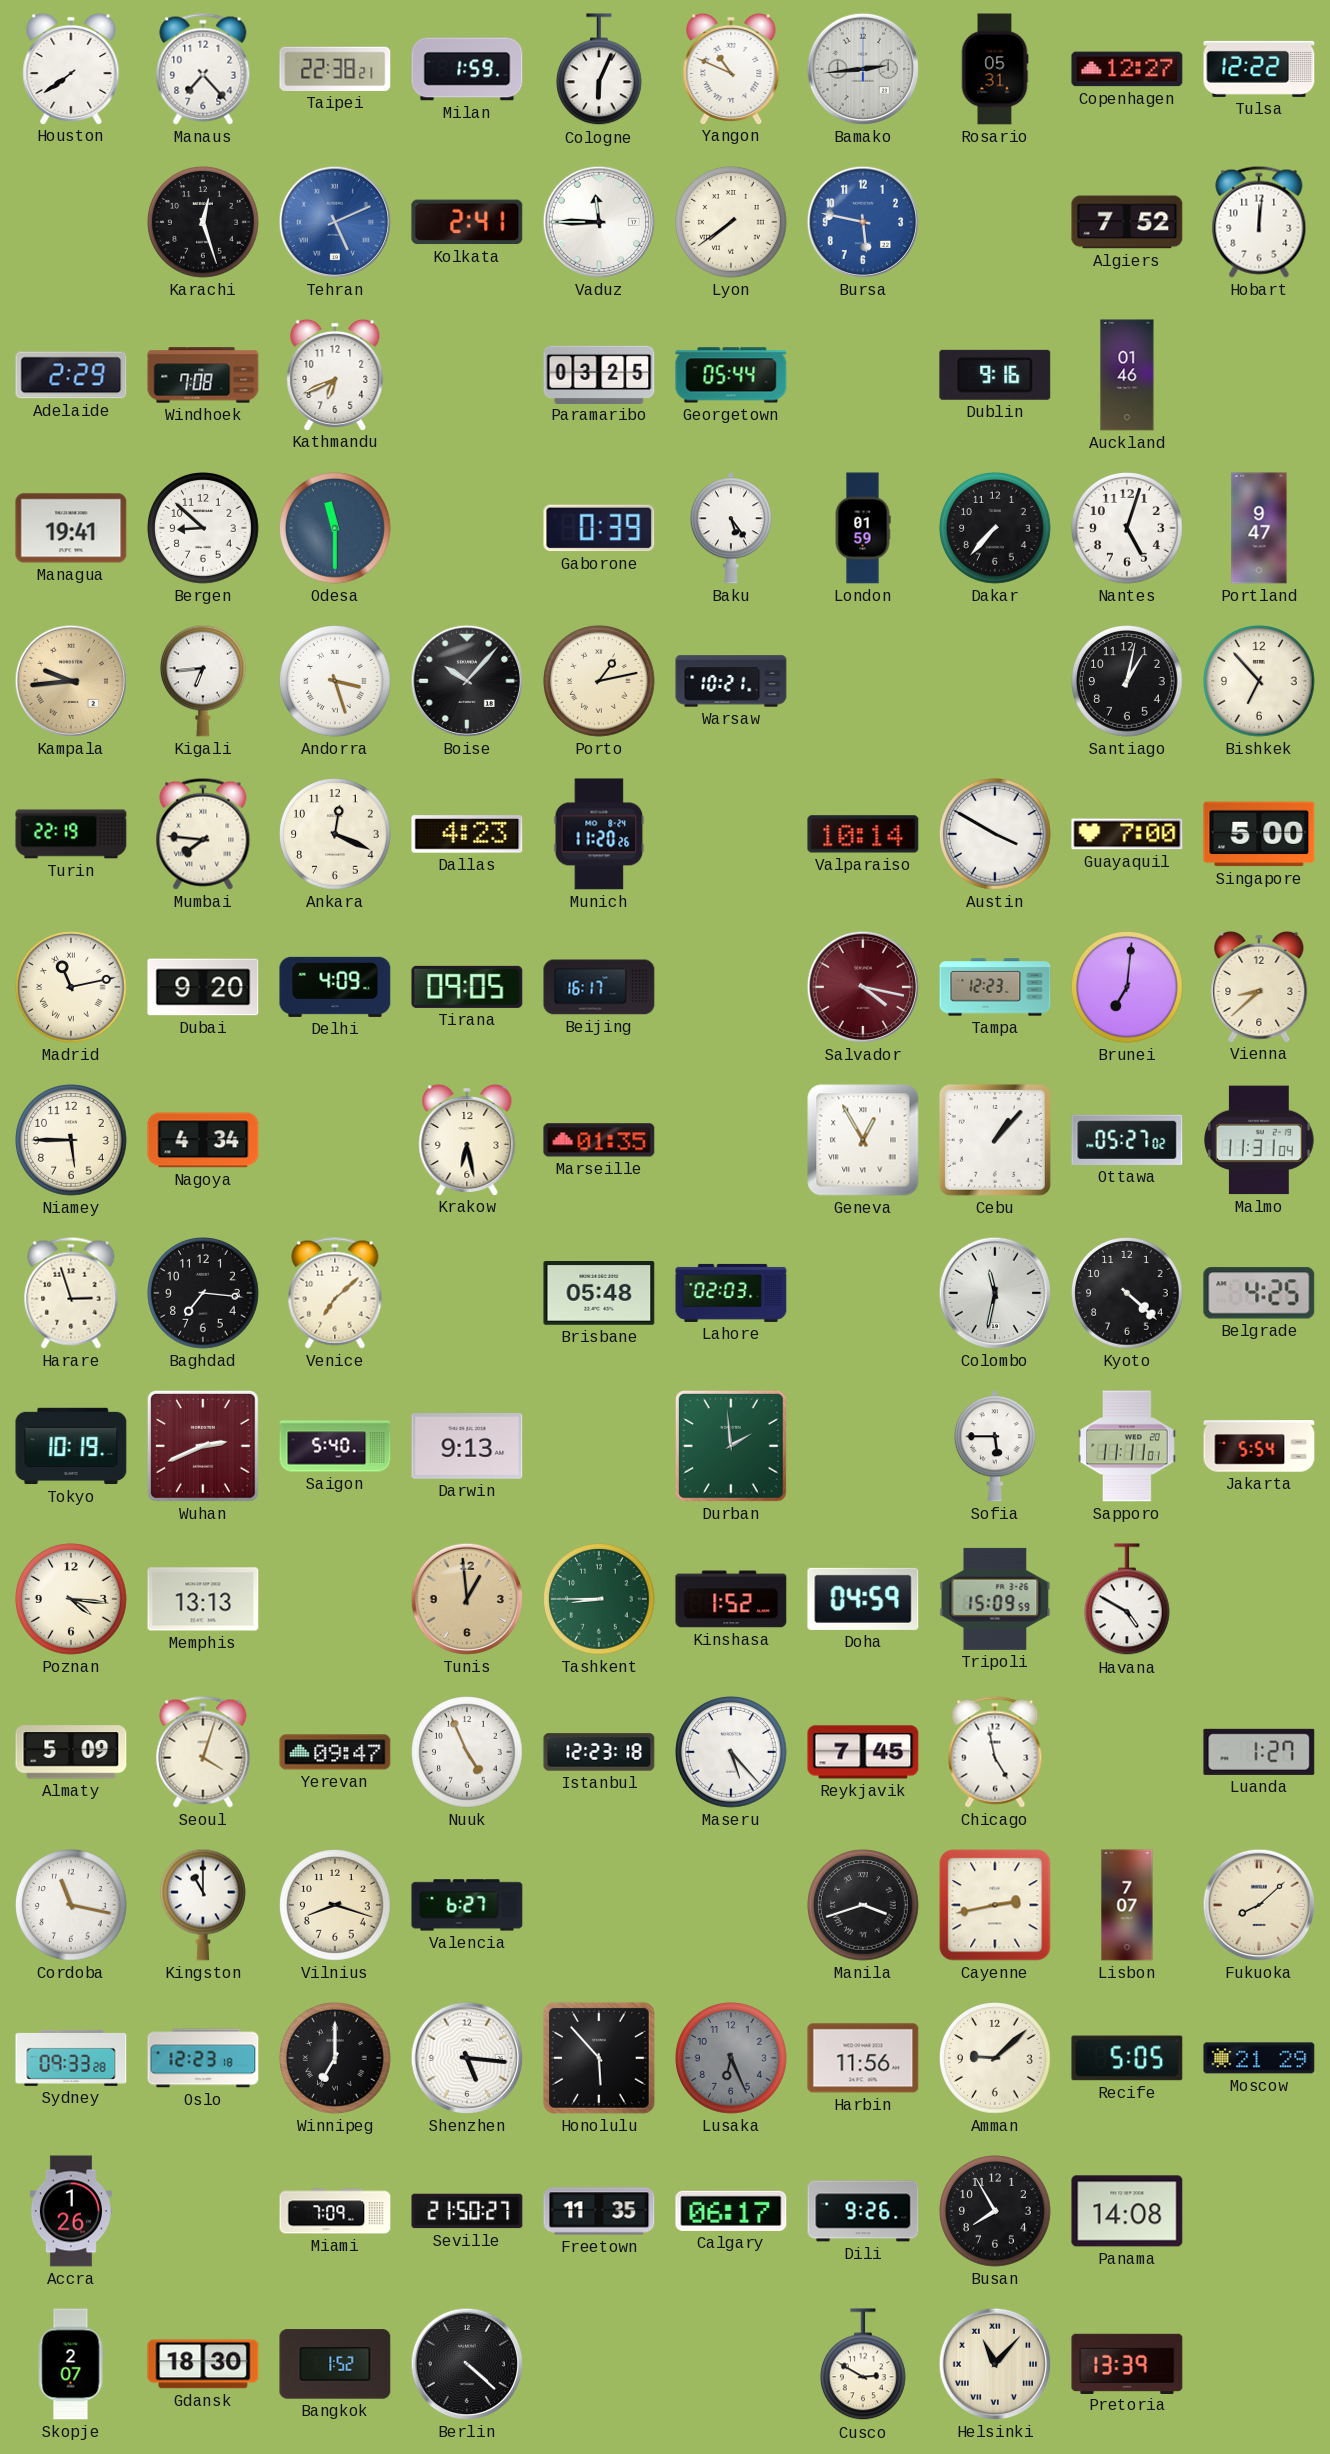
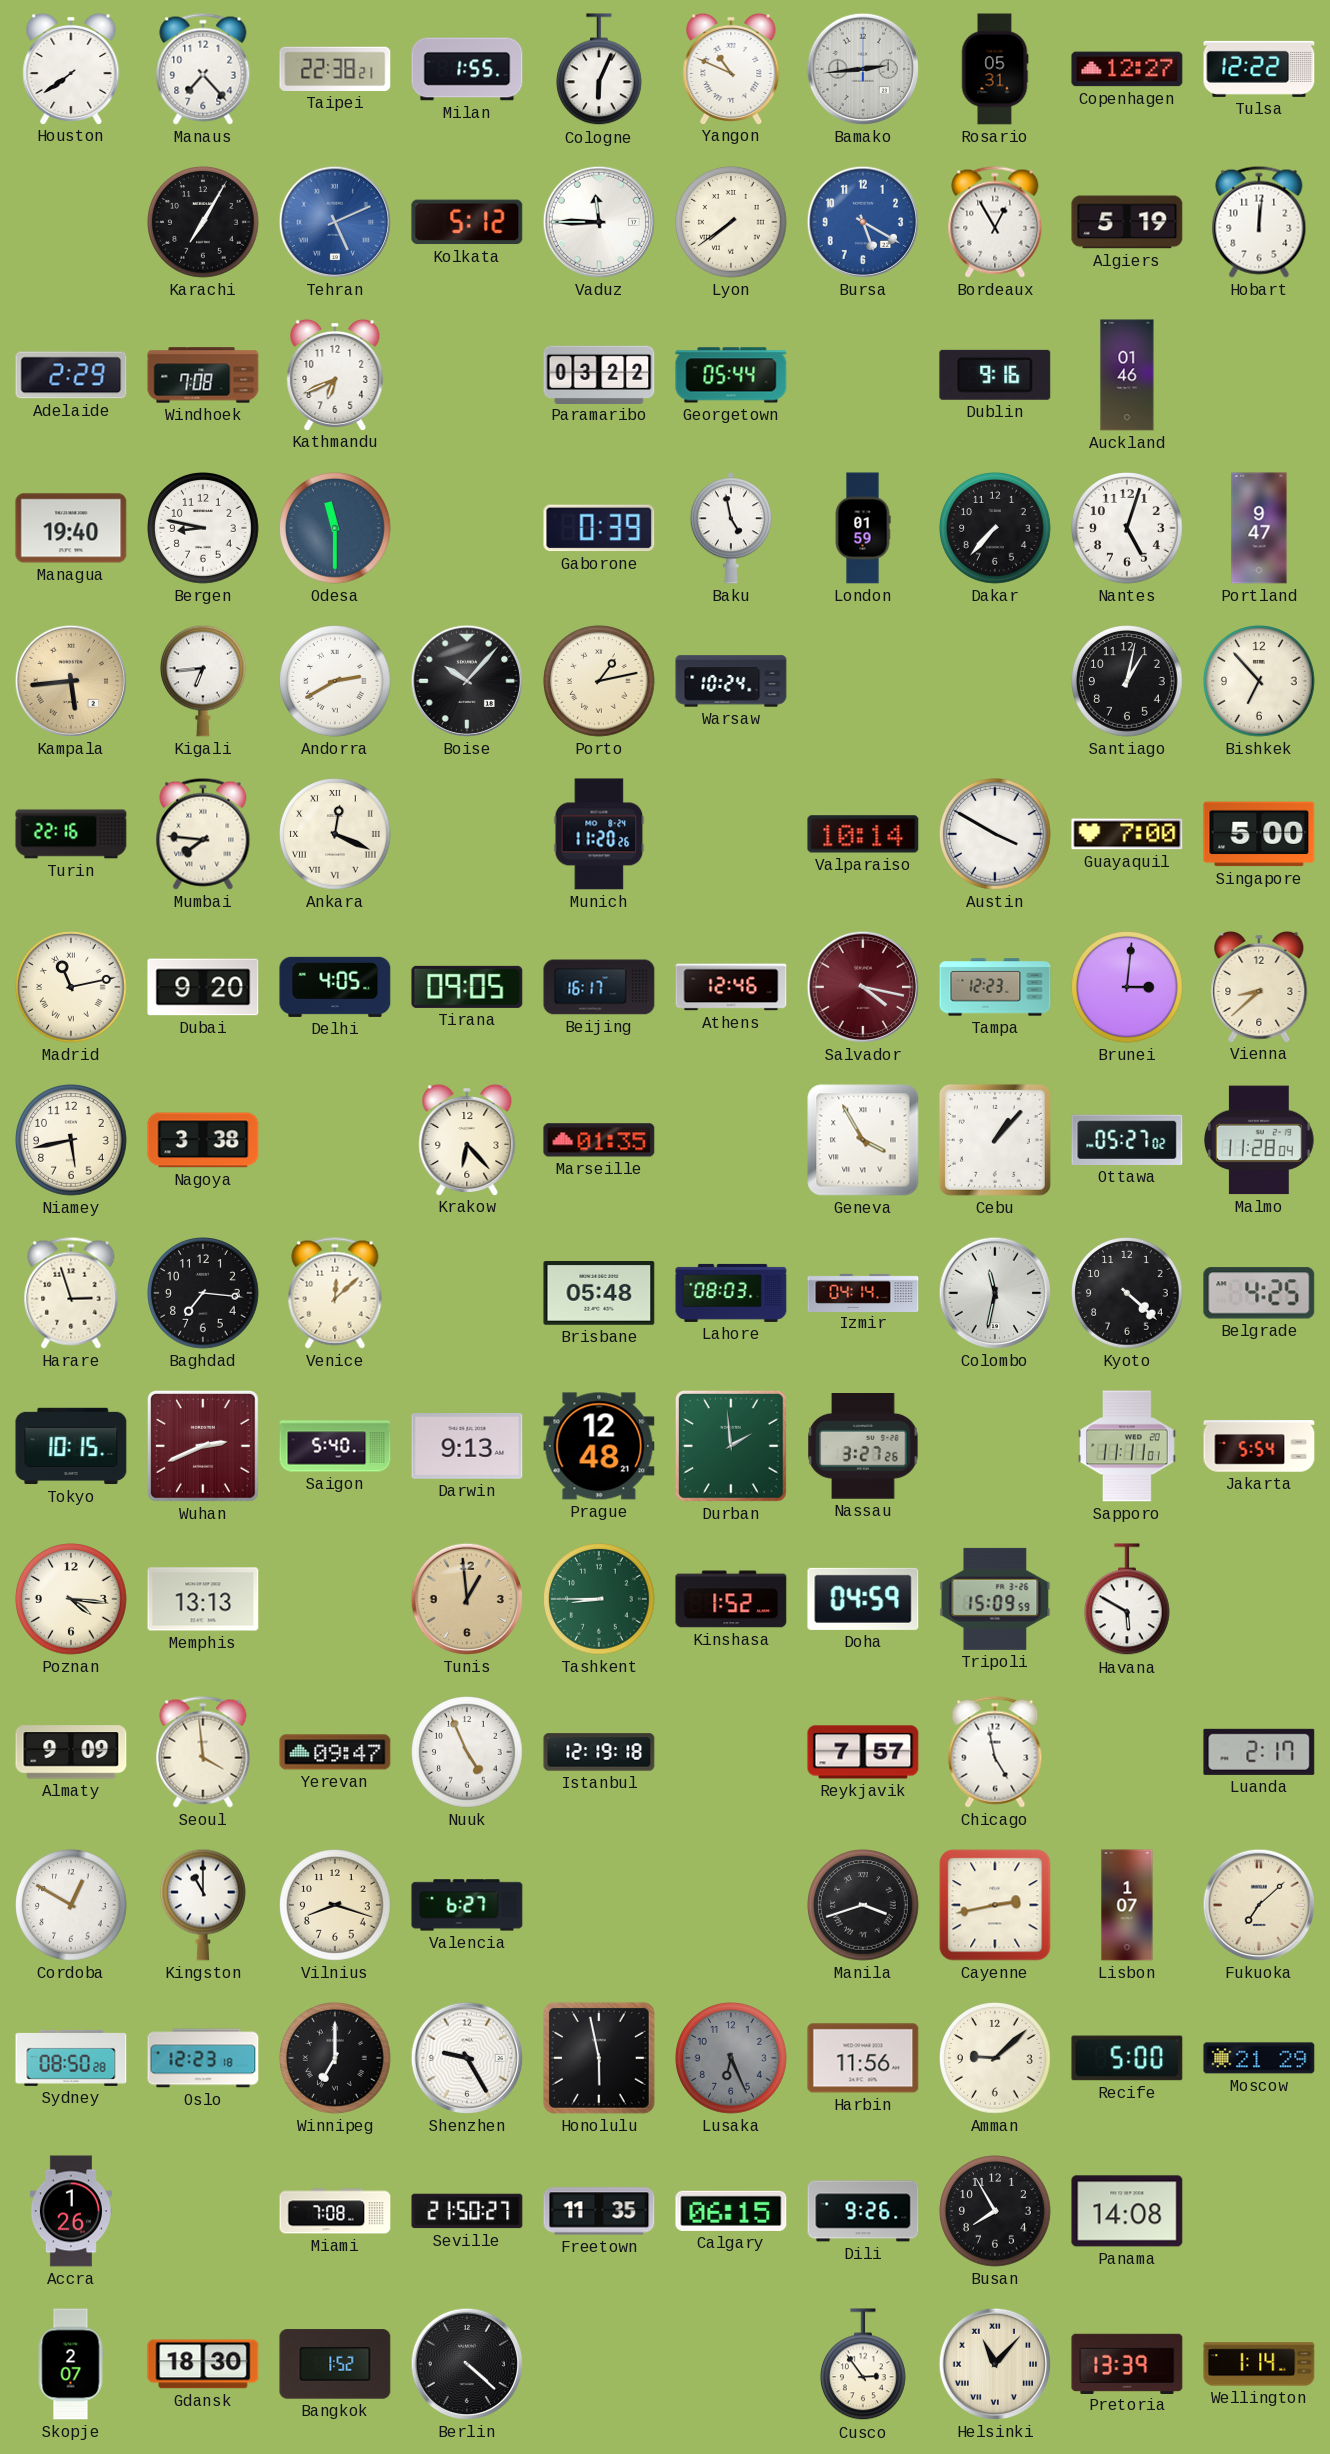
Milan: 1:59 -> 1:55 (467, 69)
Karachi: 12:27 -> 7:05 (203, 222)
Kolkata: 2:41 -> 5:12 (467, 222)
Bursa: 5:47 -> 5:20 (863, 222)
Bordeaux: none -> 12:55 (995, 222)
Algiers: 7:52 -> 5:19 (1127, 222)
Paramaribo: 03:25 -> 03:22 (599, 374)
Managua: 19:41 -> 19:40 (71, 528)
Bergen: 8:52 -> 8:47 (203, 528)
Baku: 5:24 -> 4:58 (731, 528)
Kampala: 9:44 -> 5:44 (71, 681)
Andorra: 3:27 -> 2:40 (335, 681)
Warsaw: 10:21 -> 10:24 (731, 681)
Turin: 22:19 -> 22:16 (71, 834)
Ankara numerals: Arabic -> Roman (335, 834)
Dallas: 4:23 -> none (467, 834)
Delhi: 4:09 -> 4:05 (335, 987)
Athens: none -> 12:46 (731, 987)
Brunei: 7:01 -> 3:01 (1127, 987)
Niamey: 5:45 -> 5:43 (71, 1140)
Nagoya: 4:34 -> 3:38 (203, 1140)
Krakow: 6:28 -> 6:23 (467, 1139)
Geneva: 12:55 -> 3:55 (863, 1140)
Malmo: 11:31 -> 11:28 (1259, 1140)
Venice: 7:08 -> 12:08 (335, 1293)
Lahore: 02:03 -> 08:03 (731, 1293)
Izmir: none -> 04:14 (863, 1292)
Tokyo: 10:19 -> 10:15 (71, 1446)
Prague: none -> 12:48 (599, 1446)
Nassau: none -> 3:27 (863, 1447)
Sofia: 5:45 -> none (995, 1446)
Havana: 4:50 -> 5:50 (1128, 1600)
Almaty: 5:09 -> 9:09 (71, 1752)
Seoul: 4:03 -> 3:59 (203, 1752)
Istanbul: 12:23 -> 12:19 (599, 1752)
Maseru: 5:23 -> none (731, 1752)
Reykjavik: 7:45 -> 7:57 (863, 1752)
Luanda: 1:27 -> 2:17 (1259, 1752)
Cordoba: 11:17 -> 12:50 (71, 1905)
Lisbon: 7:07 -> 1:07 (1127, 1905)
Fukuoka: 8:08 -> 7:08 (1259, 1905)
Sydney: 09:33 -> 08:50 (71, 2058)
Shenzhen: 5:16 -> 9:25 (467, 2058)
Honolulu: 5:53 -> 5:58 (599, 2058)
Recife: 5:05 -> 5:00 (1127, 2058)
Miami: 7:09 -> 7:08 (335, 2211)
Calgary: 06:17 -> 06:15 (731, 2211)
Cusco: 2:50 -> 2:54 (864, 2365)
Wellington: none -> 1:14 (1259, 2364)
